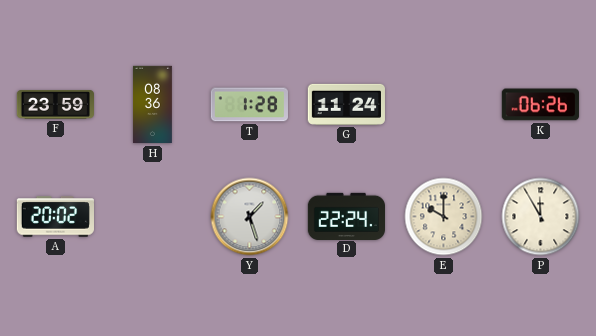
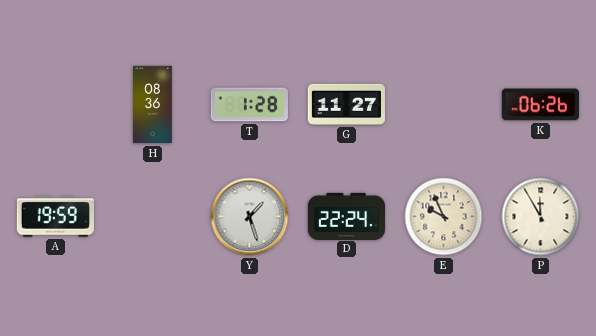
F: 23:59 -> none (55, 105)
G: 11:24 -> 11:27 (346, 104)
A: 20:02 -> 19:59 (55, 217)
E: 10:00 -> 9:56 (444, 217)
